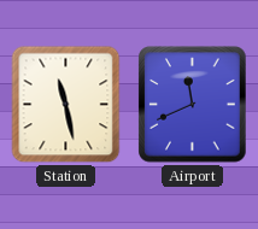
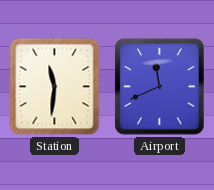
Station: 11:28 -> 11:31 (55, 87)
